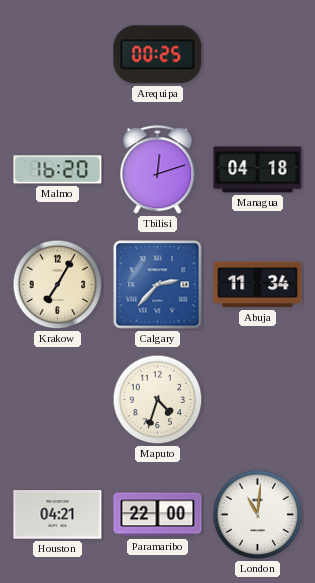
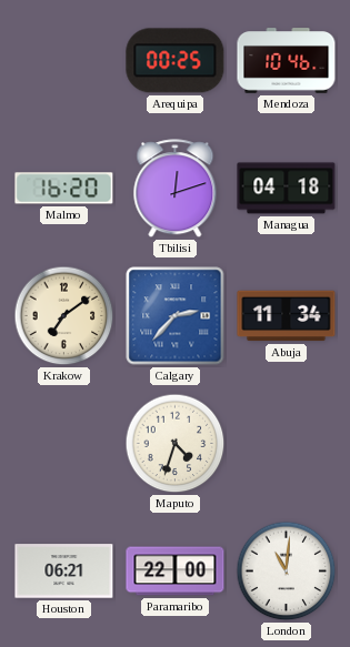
Mendoza: none -> 10:46 (287, 61)
Krakow: 7:05 -> 7:09 (64, 316)
Houston: 04:21 -> 06:21 (64, 572)
